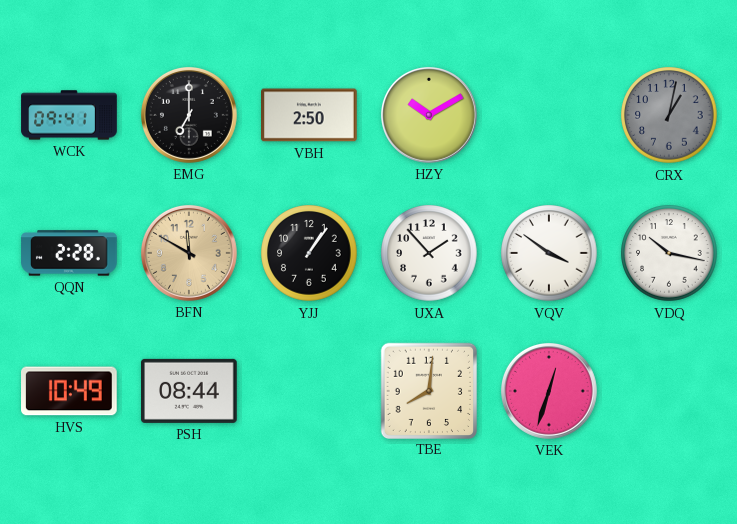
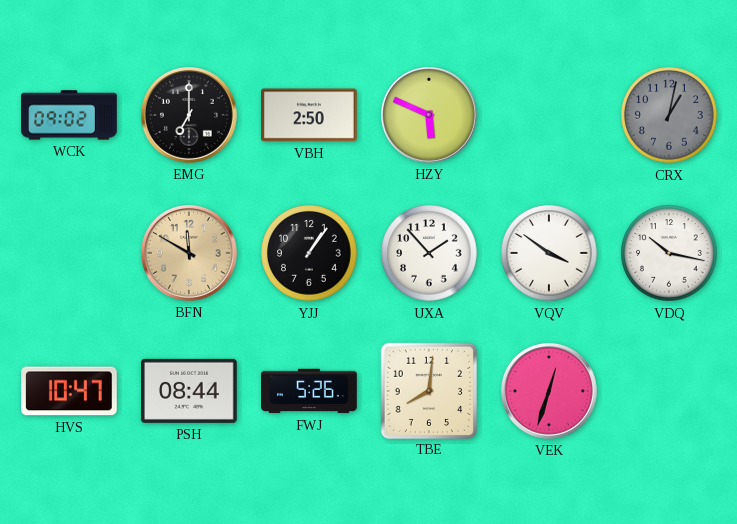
WCK: 09:41 -> 09:02 (69, 115)
HZY: 10:10 -> 5:49 (429, 115)
QQN: 2:28 -> none (69, 253)
HVS: 10:49 -> 10:47 (70, 391)
FWJ: none -> 5:26 (309, 391)
